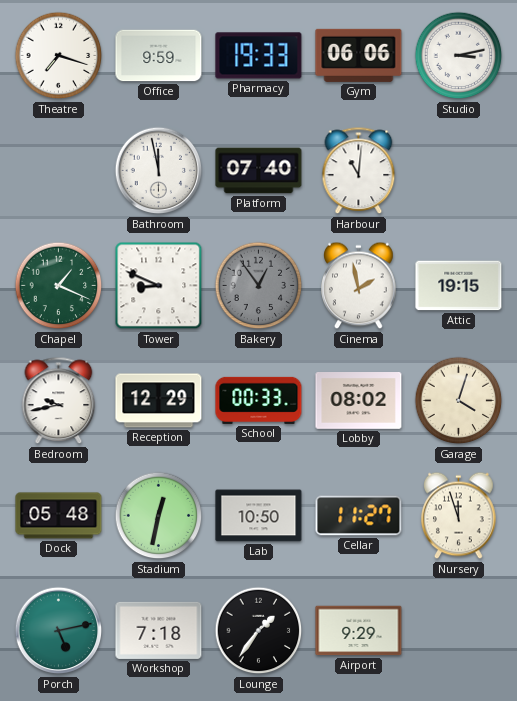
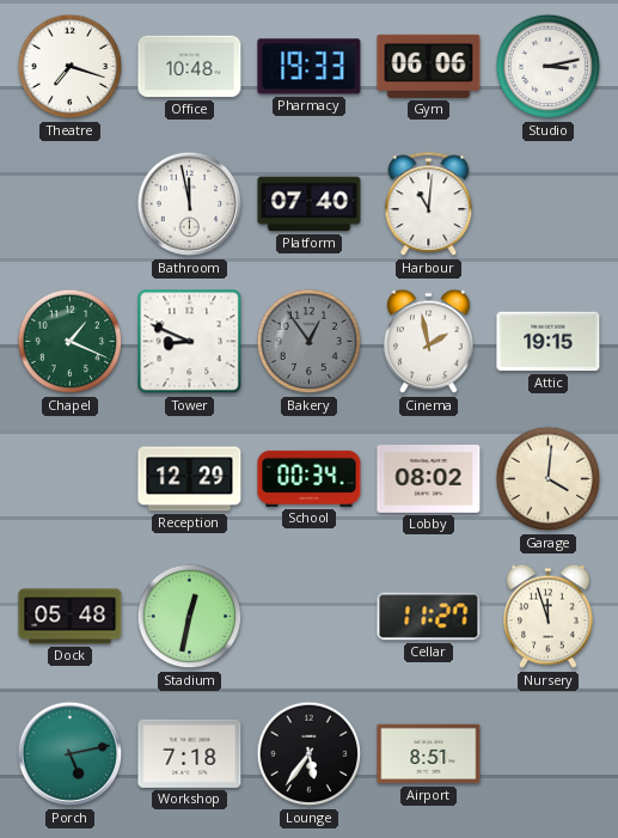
Office: 9:59 -> 10:48 (190, 67)
Bedroom: 9:43 -> none (59, 401)
School: 00:33 -> 00:34 (310, 478)
Garage: 4:03 -> 4:01 (549, 479)
Lab: 10:50 -> none (259, 516)
Lounge: 1:36 -> 5:36 (310, 754)
Airport: 9:29 -> 8:51 (429, 754)
